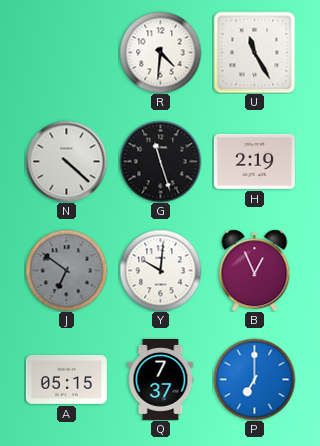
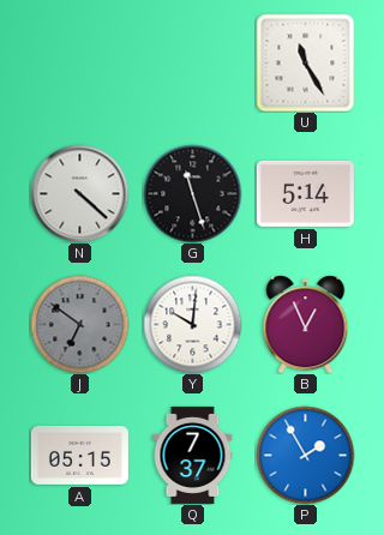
R: 4:31 -> none (160, 52)
H: 2:19 -> 5:14 (305, 193)
P: 7:00 -> 1:55 (305, 455)
